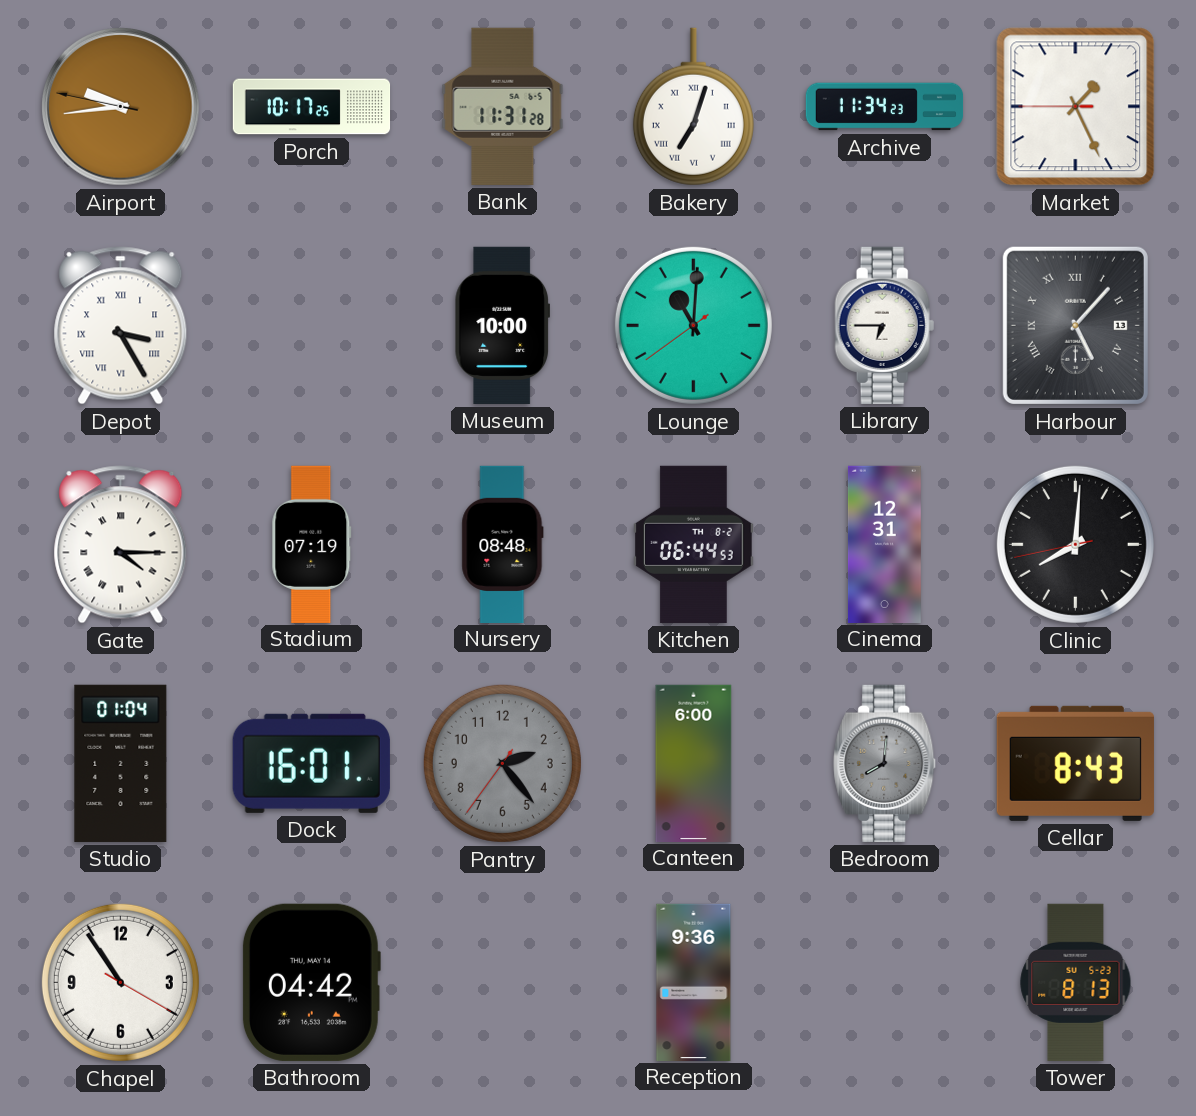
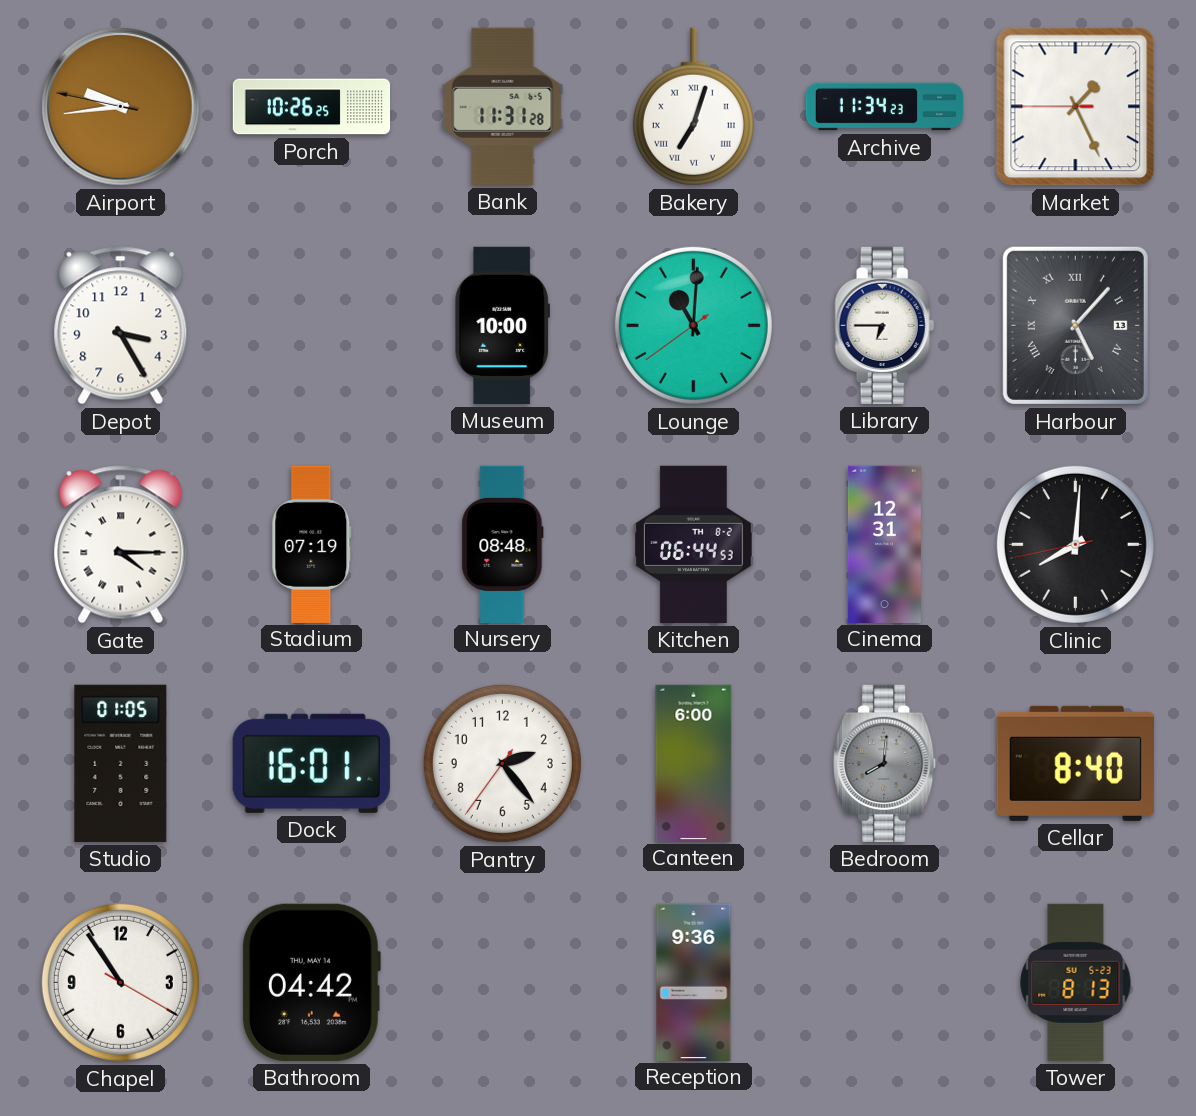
Porch: 10:17 -> 10:26 (312, 107)
Depot numerals: Roman -> Arabic (121, 326)
Studio: 01:04 -> 01:05 (121, 763)
Pantry dial: grey -> white (502, 763)
Cellar: 8:43 -> 8:40 (1075, 763)
